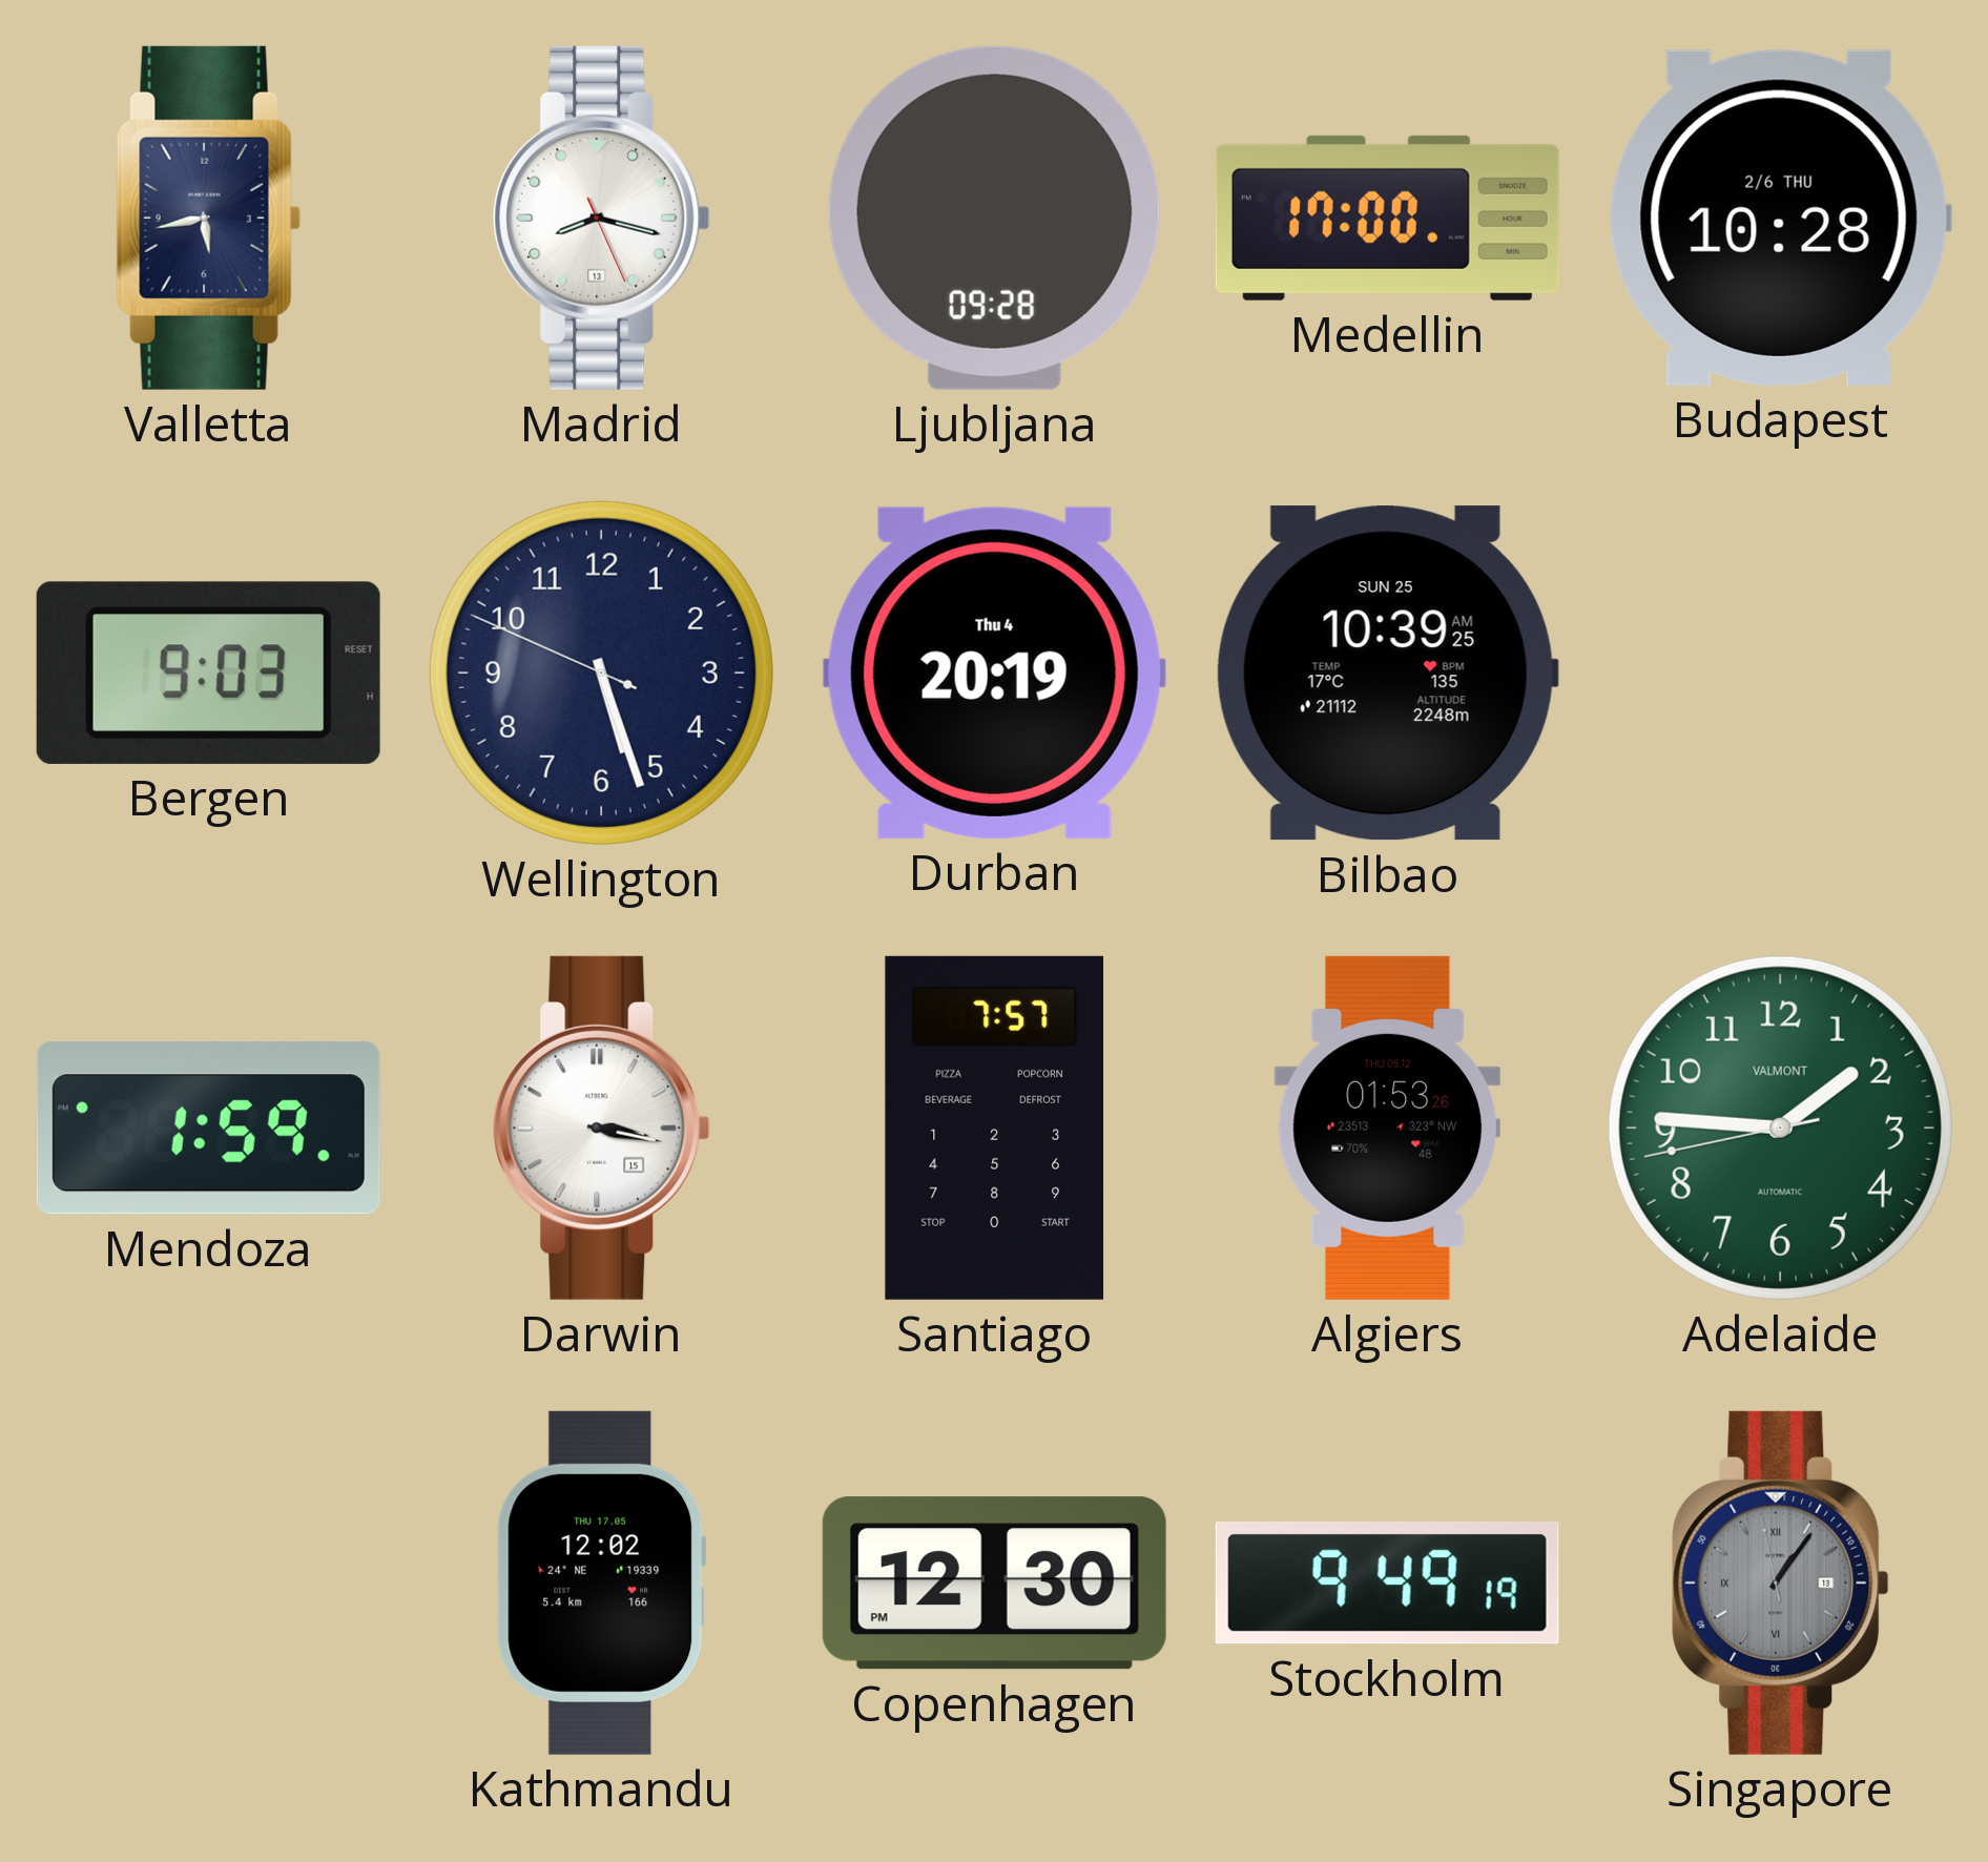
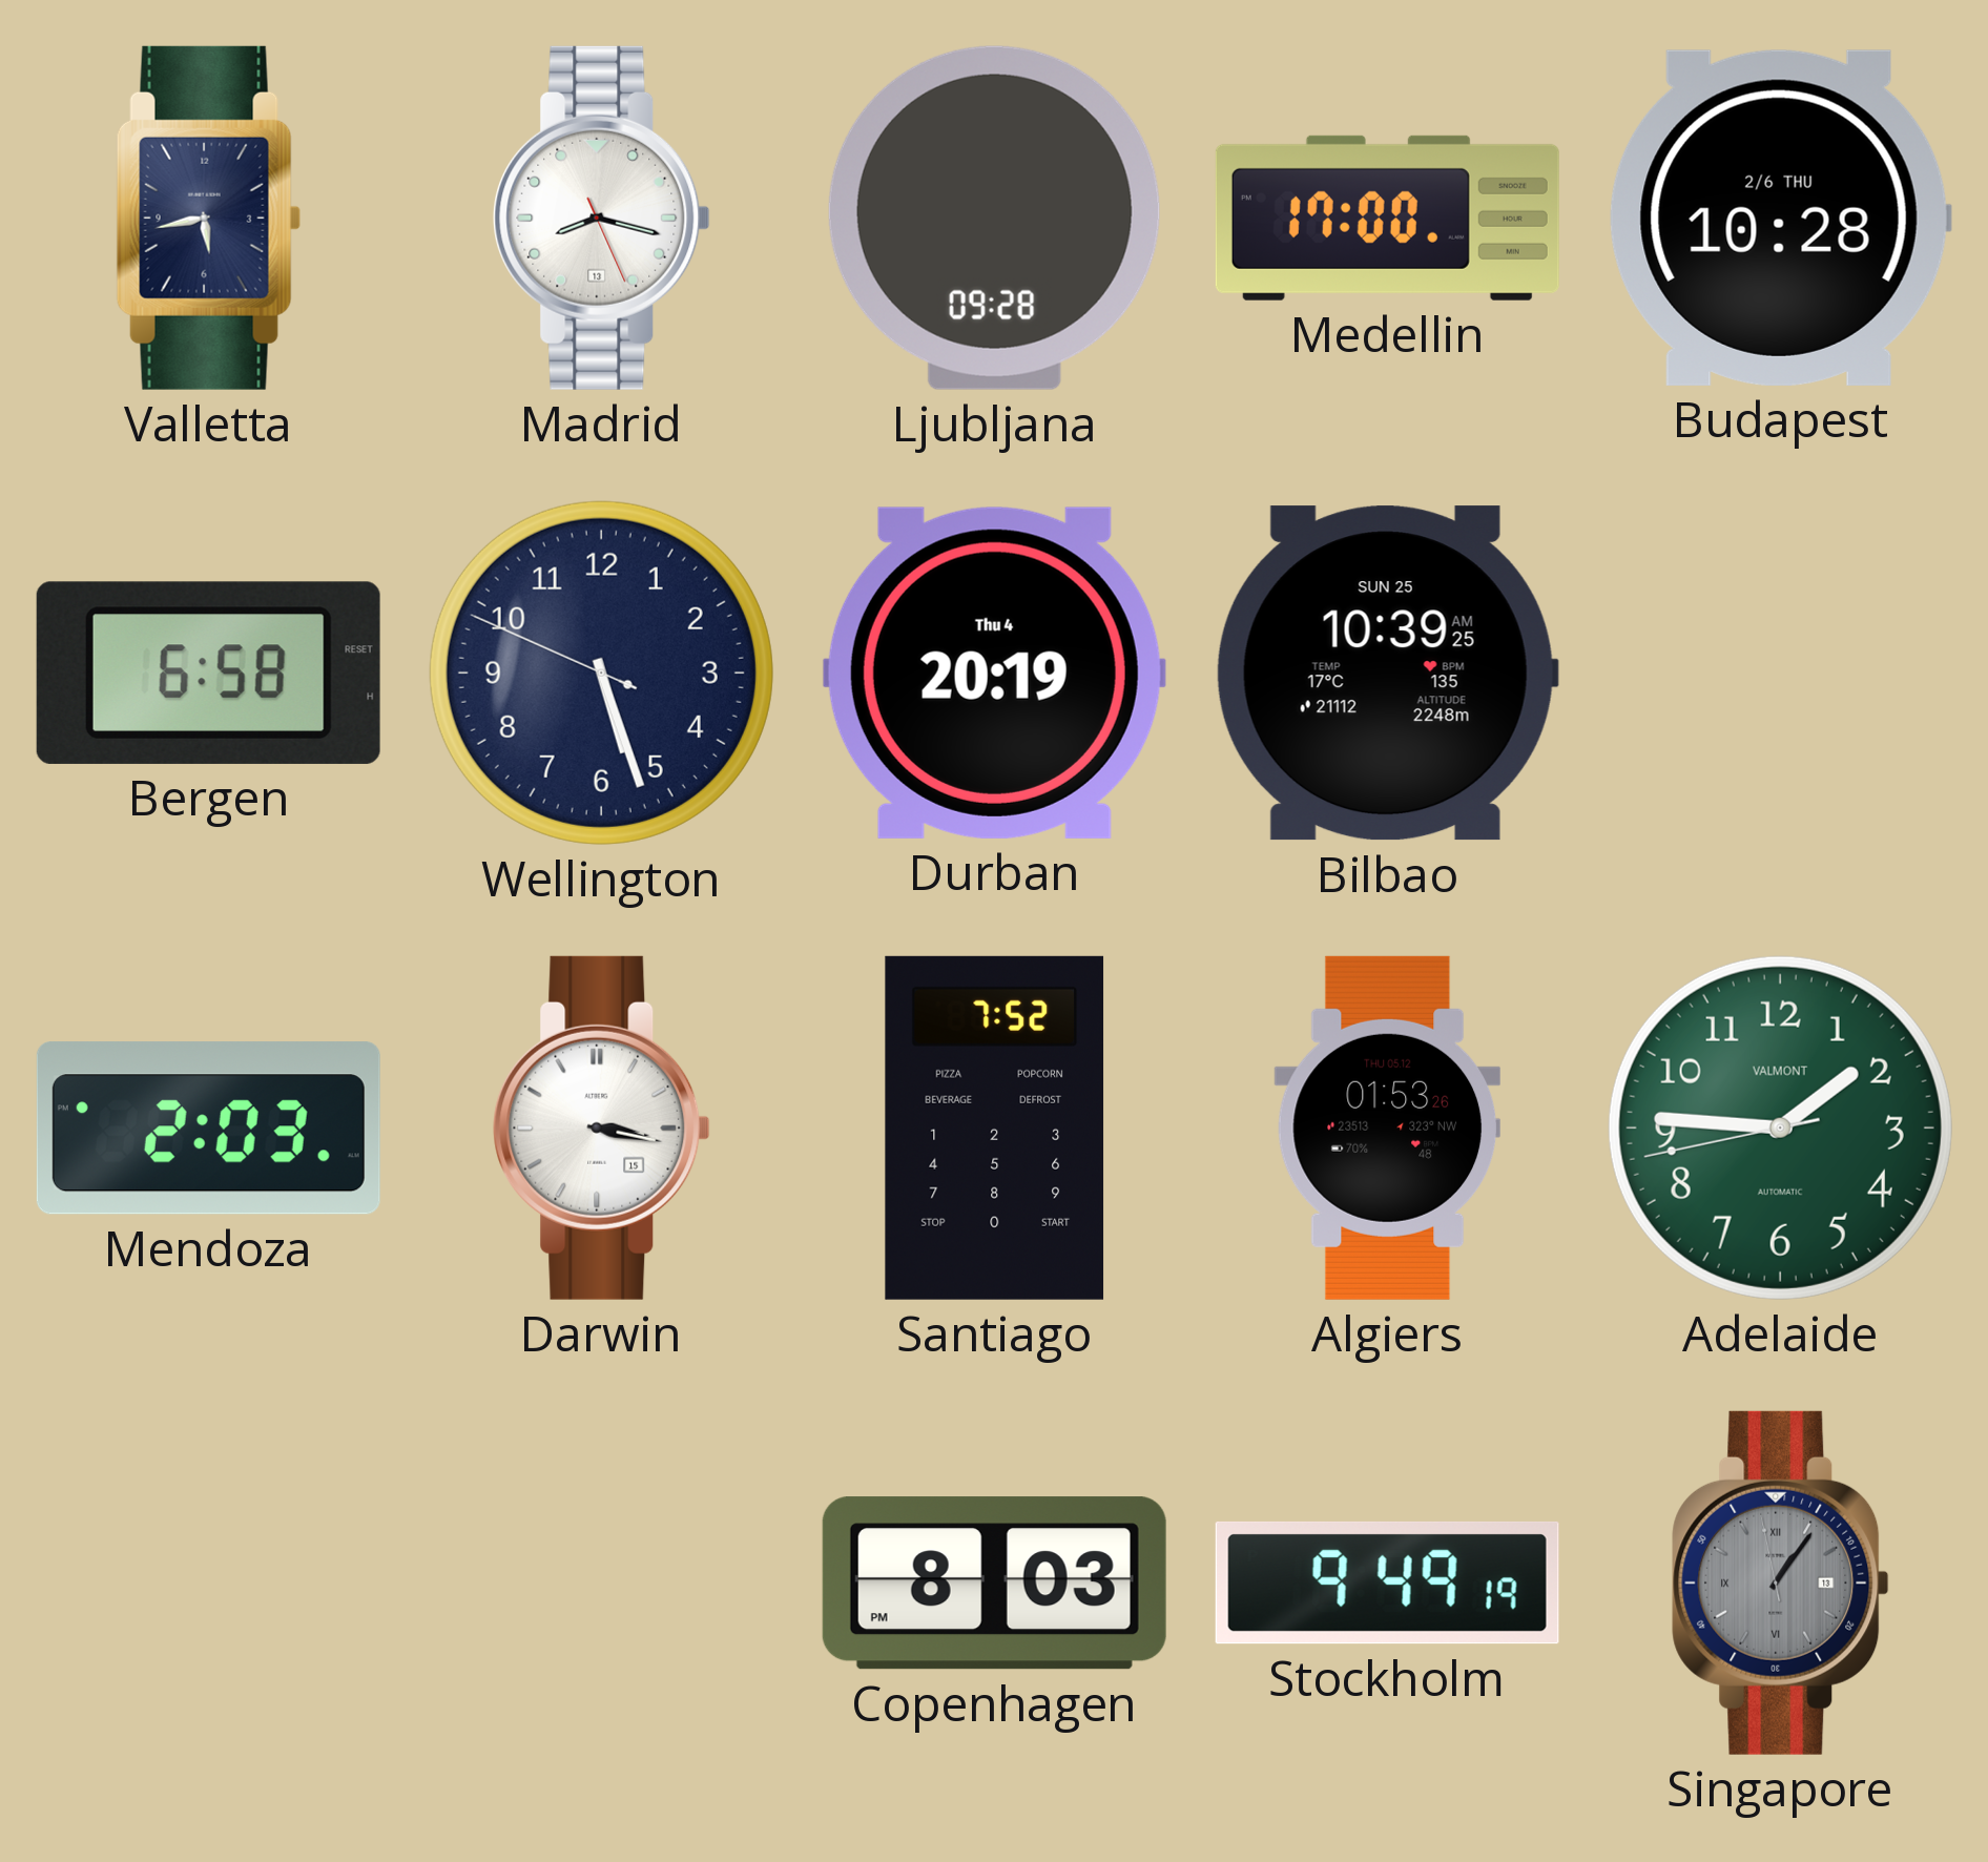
Bergen: 9:03 -> 6:58 (208, 673)
Mendoza: 1:59 -> 2:03 (208, 1129)
Santiago: 7:57 -> 7:52 (995, 1127)
Kathmandu: 12:02 -> none (601, 1582)
Copenhagen: 12:30 -> 8:03 (994, 1584)
